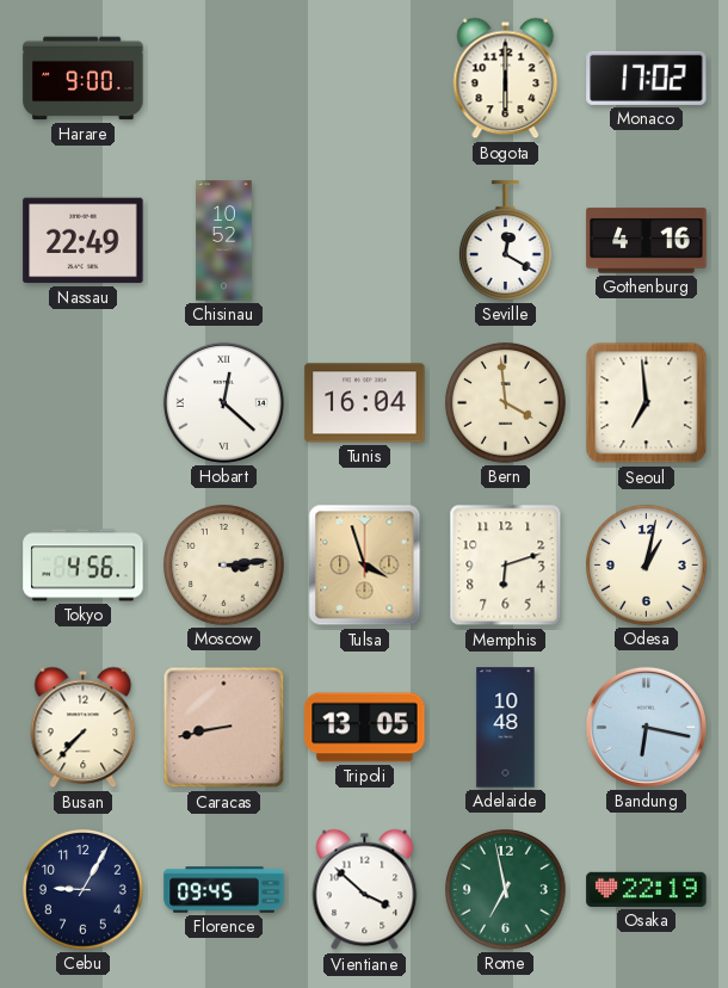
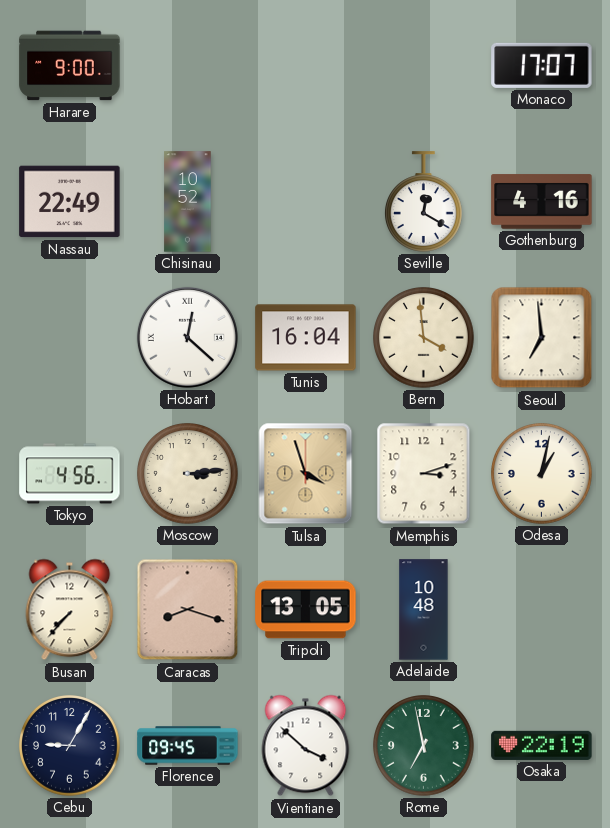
Bogota: 6:00 -> none (506, 79)
Monaco: 17:02 -> 17:07 (542, 65)
Memphis: 6:12 -> 3:12 (424, 474)
Caracas: 8:43 -> 8:18 (188, 610)
Bandung: 6:17 -> none (646, 727)
